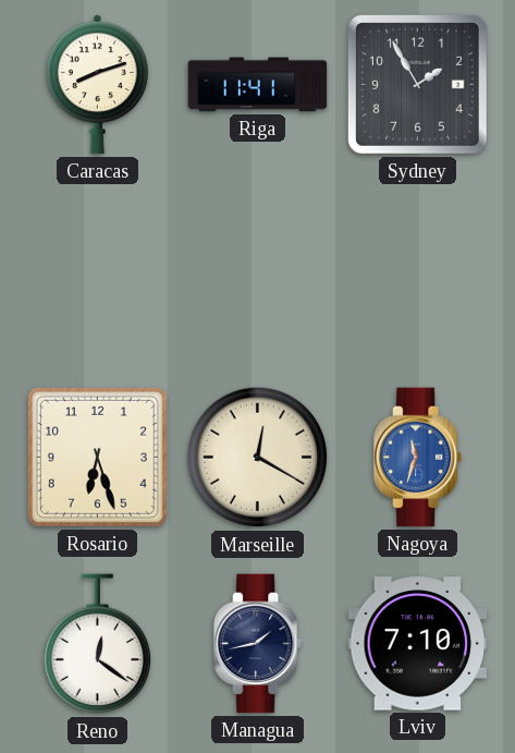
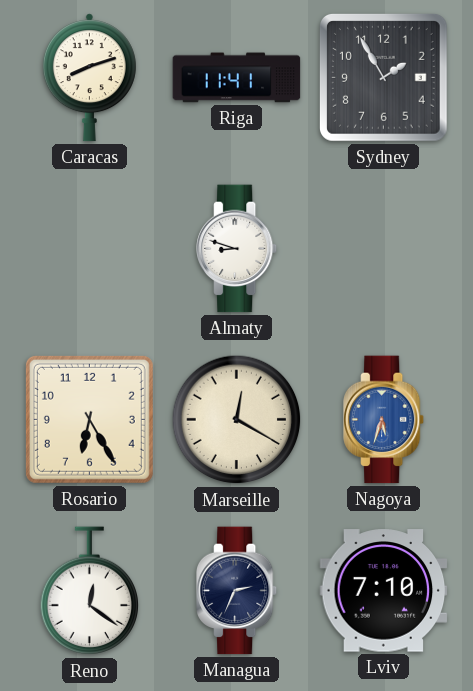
Almaty: none -> 8:48 (238, 249)
Rosario: 6:27 -> 6:25 (89, 419)
Nagoya: 11:33 -> 5:33 (385, 420)
Managua: 1:43 -> 2:34 (238, 591)
